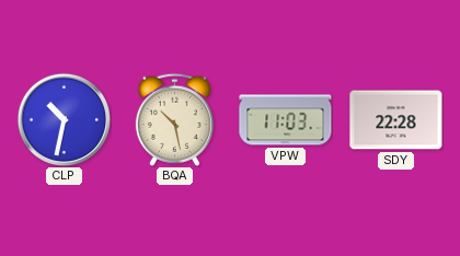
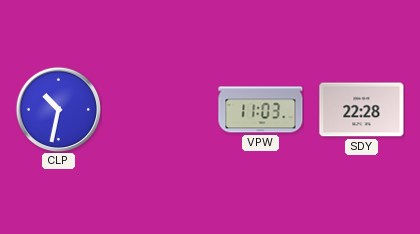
BQA: 10:28 -> none (174, 119)
